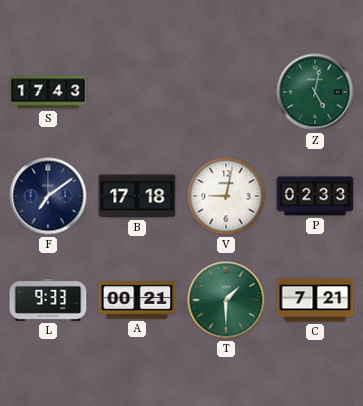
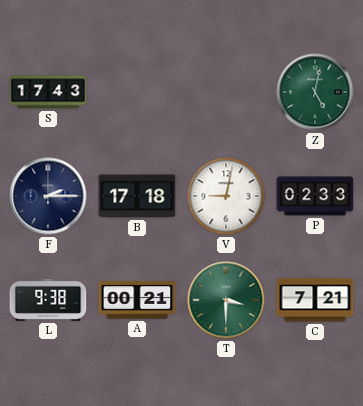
F: 7:09 -> 2:15 (48, 196)
L: 9:33 -> 9:38 (48, 300)
T: 1:30 -> 3:30 (226, 300)
